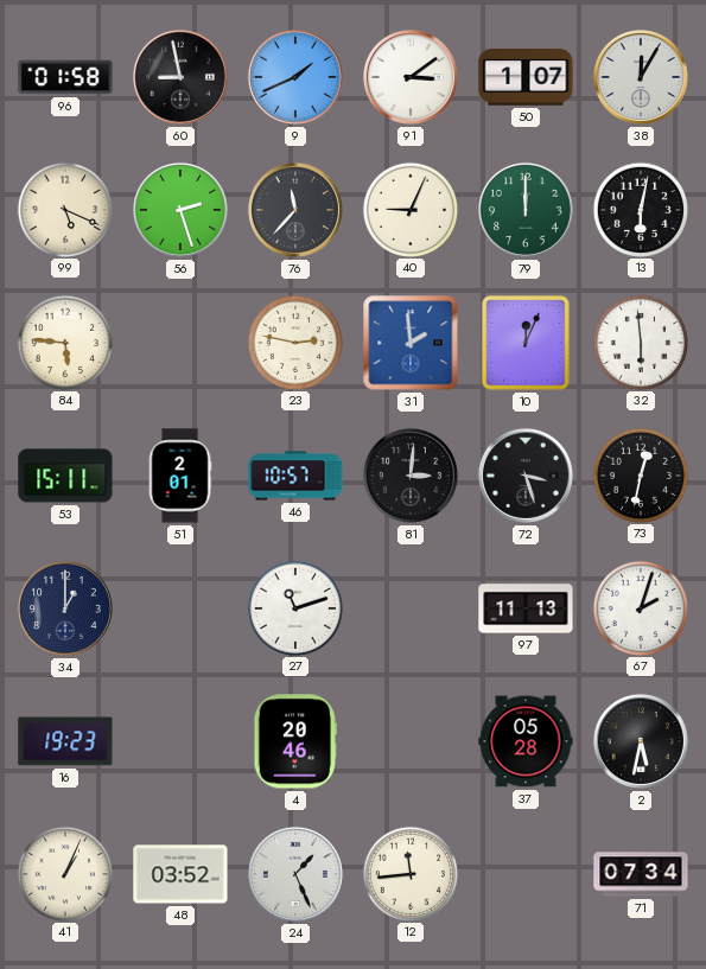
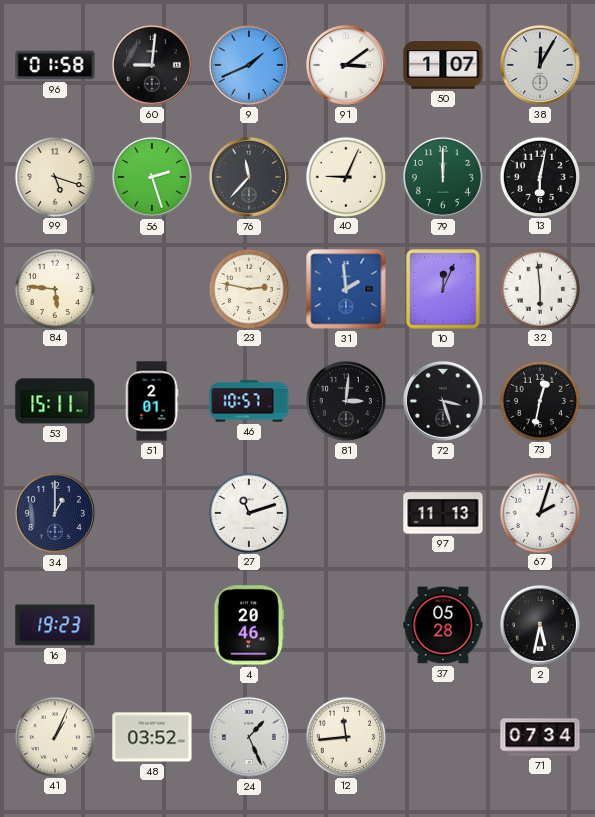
60: 8:58 -> 9:01 (152, 65)
99: 5:19 -> 5:18 (54, 176)
